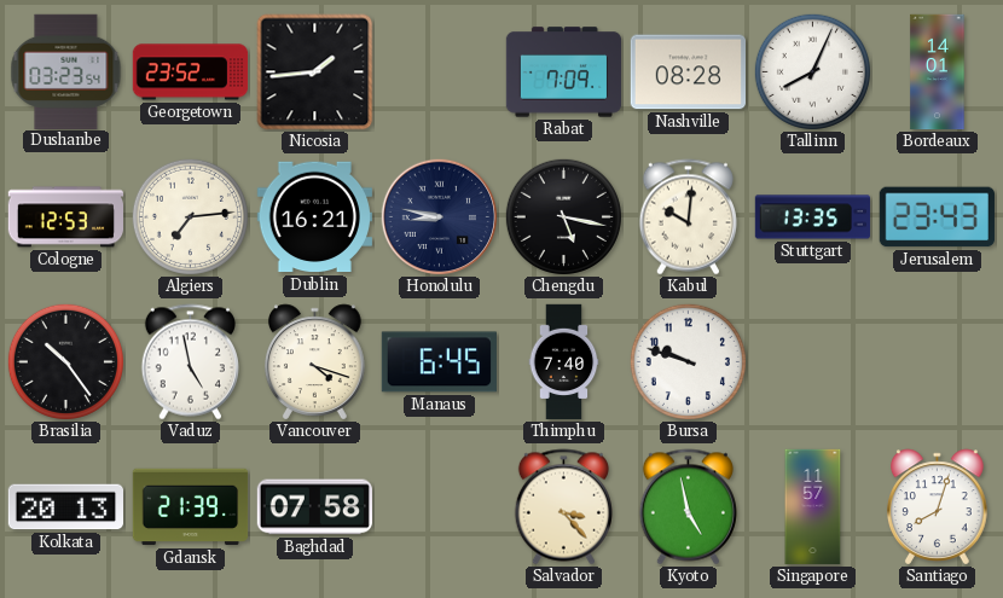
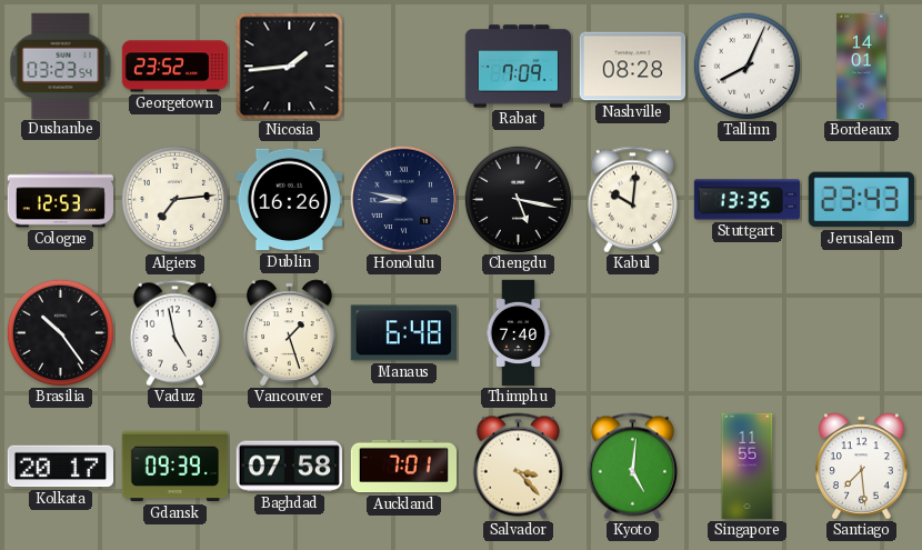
Dublin: 16:21 -> 16:26 (289, 200)
Vancouver: 4:18 -> 1:27 (290, 333)
Manaus: 6:45 -> 6:48 (403, 333)
Bursa: 9:48 -> none (688, 361)
Kolkata: 20:13 -> 20:17 (60, 467)
Gdansk: 21:39 -> 09:39 (176, 467)
Auckland: none -> 7:01 (403, 467)
Kyoto: 4:58 -> 5:01 (632, 467)
Singapore: 11:57 -> 11:55 (748, 467)
Santiago: 8:03 -> 7:29 (862, 467)
